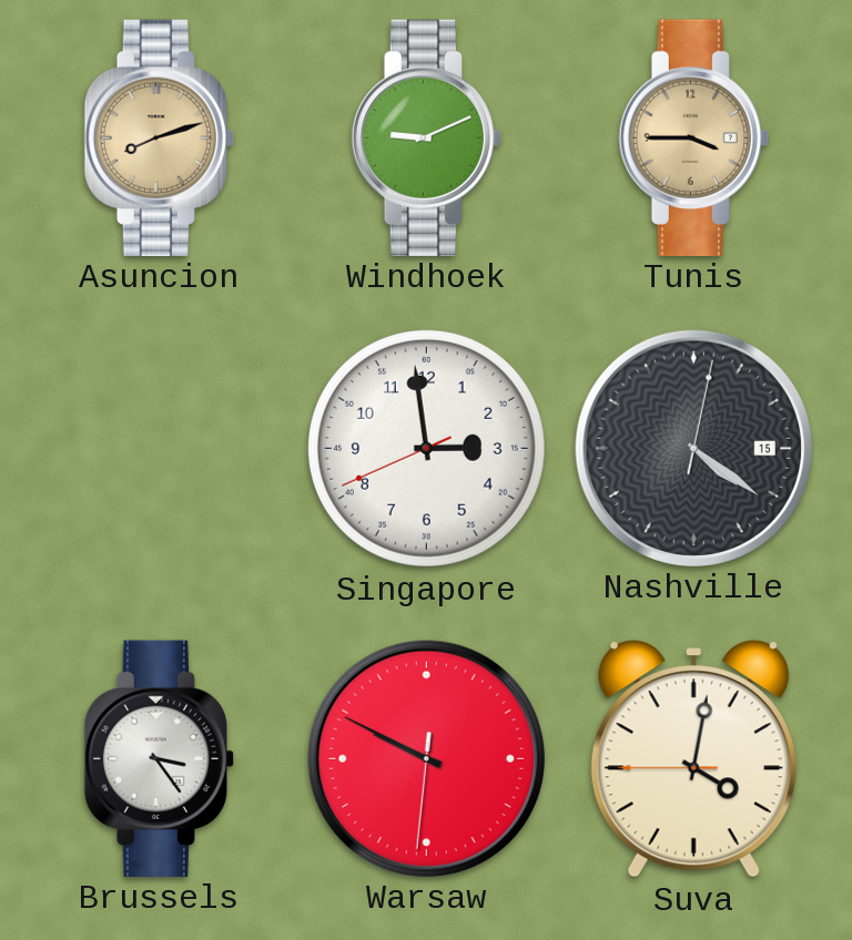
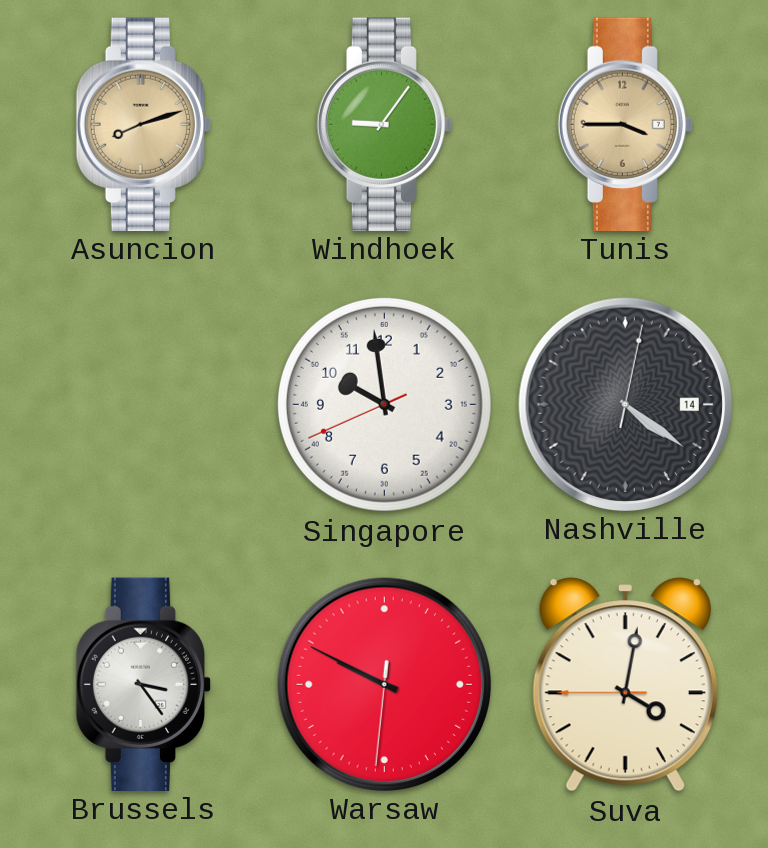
Windhoek: 9:11 -> 9:06 (384, 124)
Singapore: 2:58 -> 9:58 (384, 404)
Nashville date: 15 -> 14 (625, 404)
